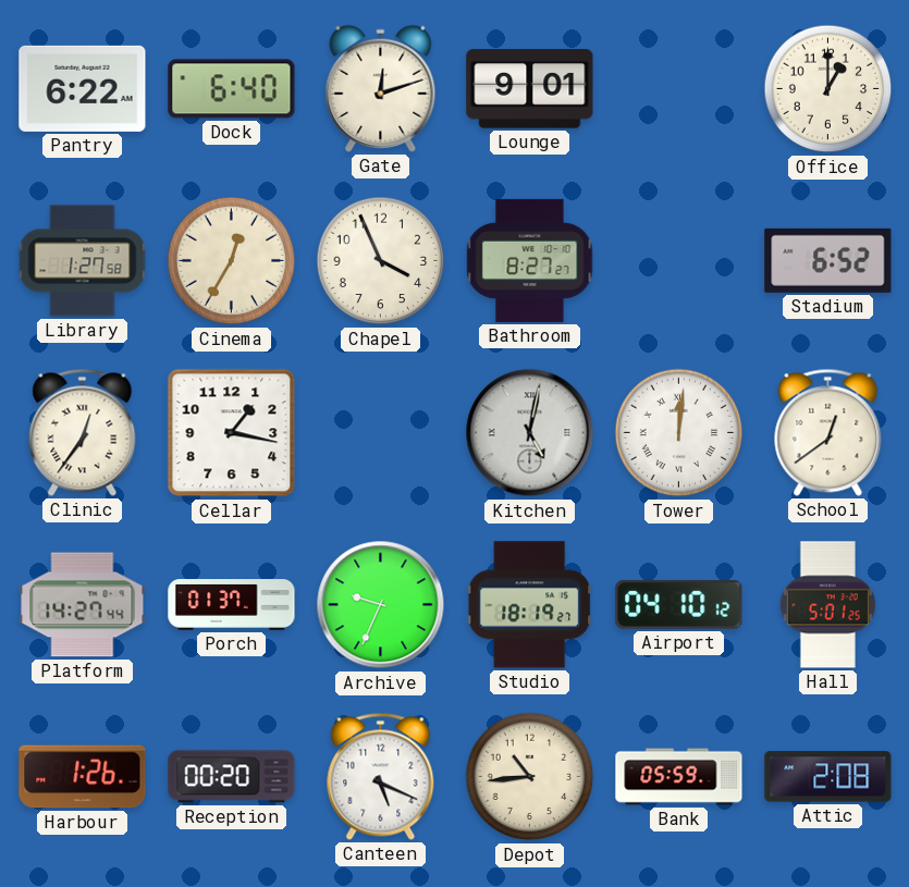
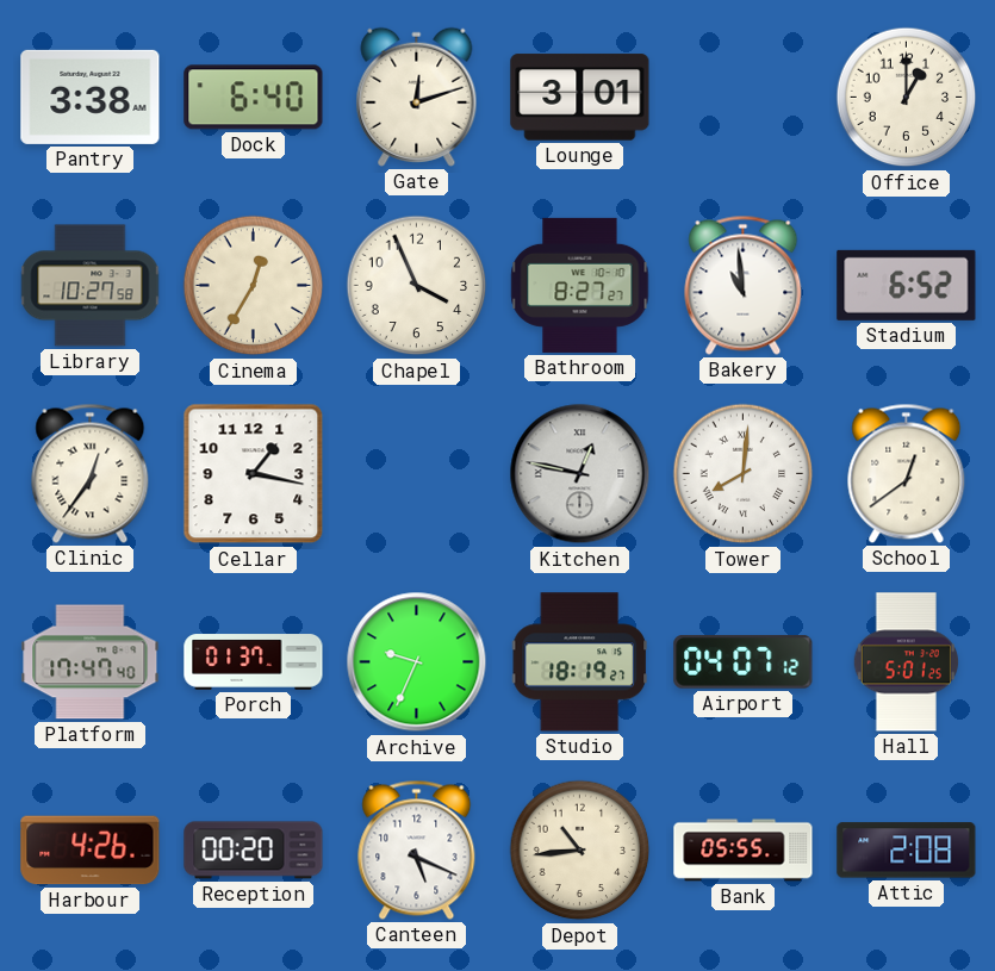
Pantry: 6:22 -> 3:38 (91, 97)
Lounge: 9:01 -> 3:01 (580, 98)
Library: 1:27 -> 10:27 (91, 286)
Bakery: none -> 10:59 (744, 285)
Kitchen: 5:02 -> 12:47 (580, 474)
Tower: 12:01 -> 8:01 (744, 474)
Platform: 14:27 -> 17:47 (91, 662)
Airport: 04:10 -> 04:07 (744, 662)
Harbour: 1:26 -> 4:26 (91, 851)
Bank: 05:59 -> 05:55 (744, 851)
